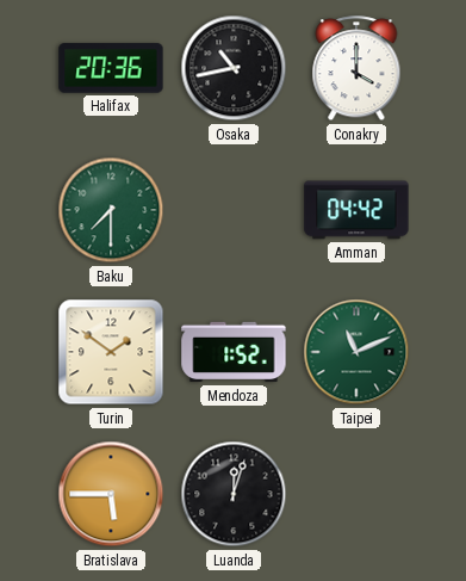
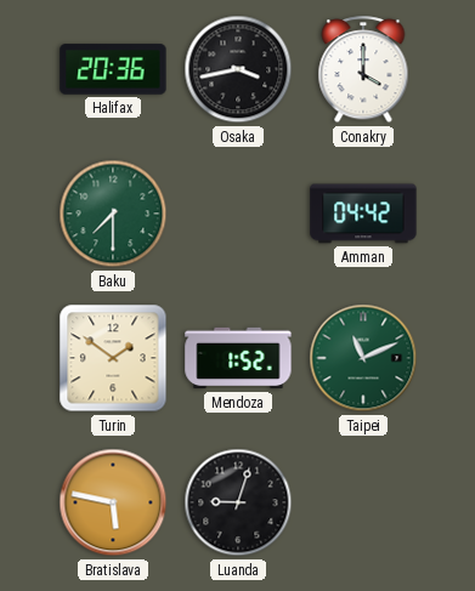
Osaka: 10:43 -> 3:43 (238, 69)
Bratislava: 5:45 -> 5:47 (113, 502)
Luanda: 12:03 -> 9:03 (238, 502)
